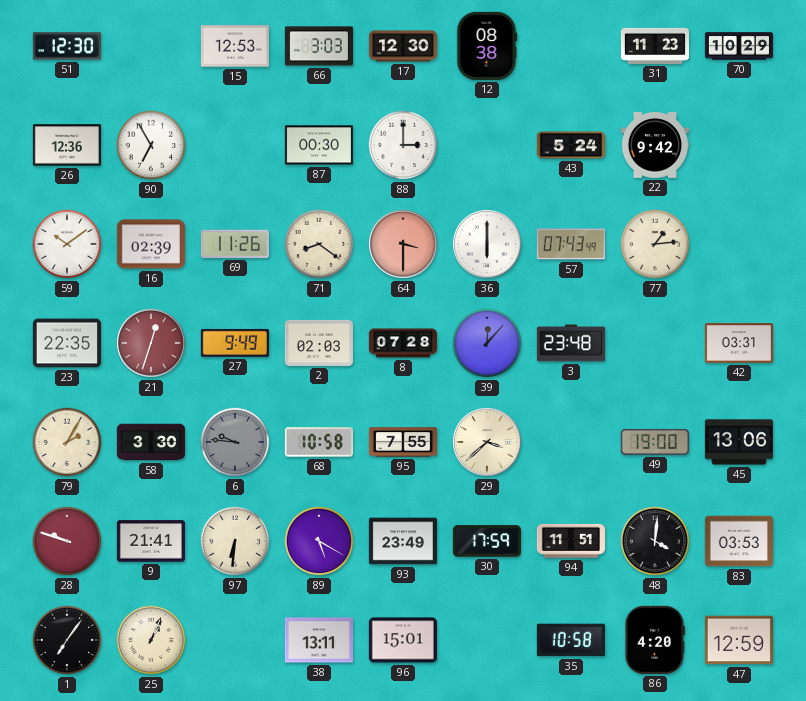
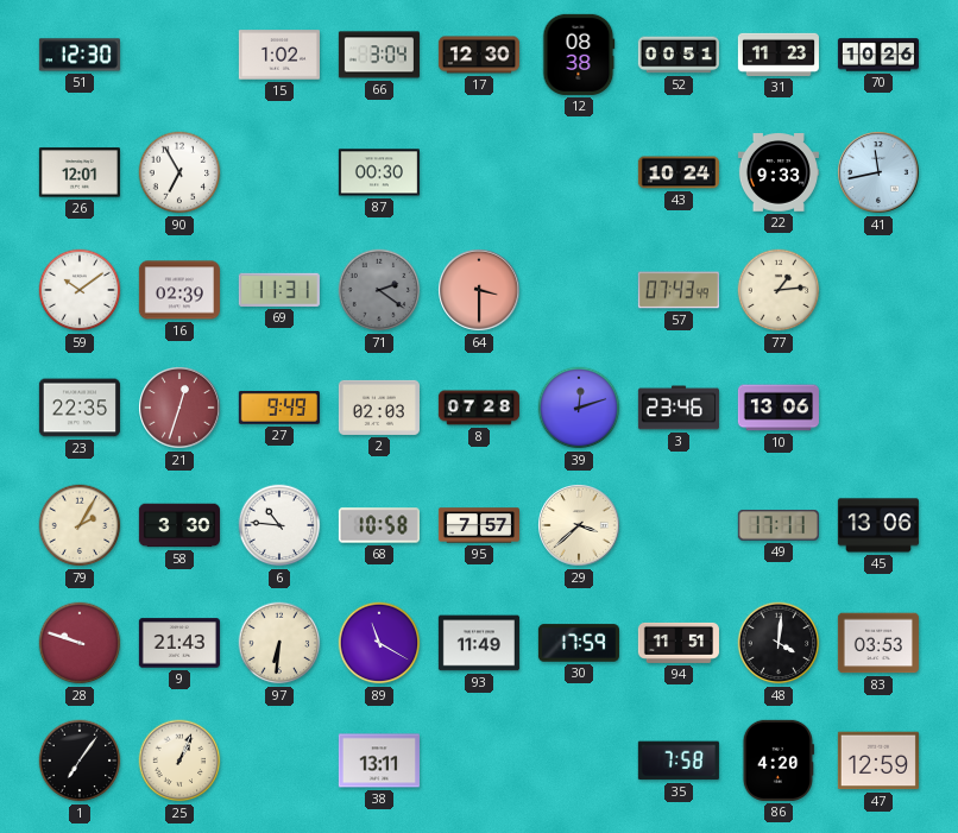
15: 12:53 -> 1:02 (279, 55)
66: 3:03 -> 3:04 (379, 55)
52: none -> 00:51 (679, 55)
70: 10:29 -> 10:26 (877, 55)
26: 12:36 -> 12:01 (80, 172)
88: 3:00 -> none (403, 145)
43: 5:24 -> 10:24 (679, 172)
22: 9:42 -> 9:33 (779, 172)
41: none -> 11:43 (880, 173)
69: 11:26 -> 11:31 (279, 290)
71: 8:21 -> 2:21 (379, 290)
71 dial: cream -> grey (379, 290)
36: 6:00 -> none (488, 245)
39: 12:07 -> 12:12 (579, 408)
3: 23:48 -> 23:46 (679, 408)
10: none -> 13:06 (779, 408)
42: 03:31 -> none (739, 343)
6: 9:46 -> 10:46 (279, 525)
6 dial: grey -> white (279, 525)
95: 7:55 -> 7:57 (478, 525)
49: 19:00 -> 17:11 (779, 526)
9: 21:41 -> 21:43 (179, 643)
89: 5:20 -> 11:20 (379, 643)
93: 23:49 -> 11:49 (479, 643)
96: 15:01 -> none (403, 640)
35: 10:58 -> 7:58 (679, 761)
